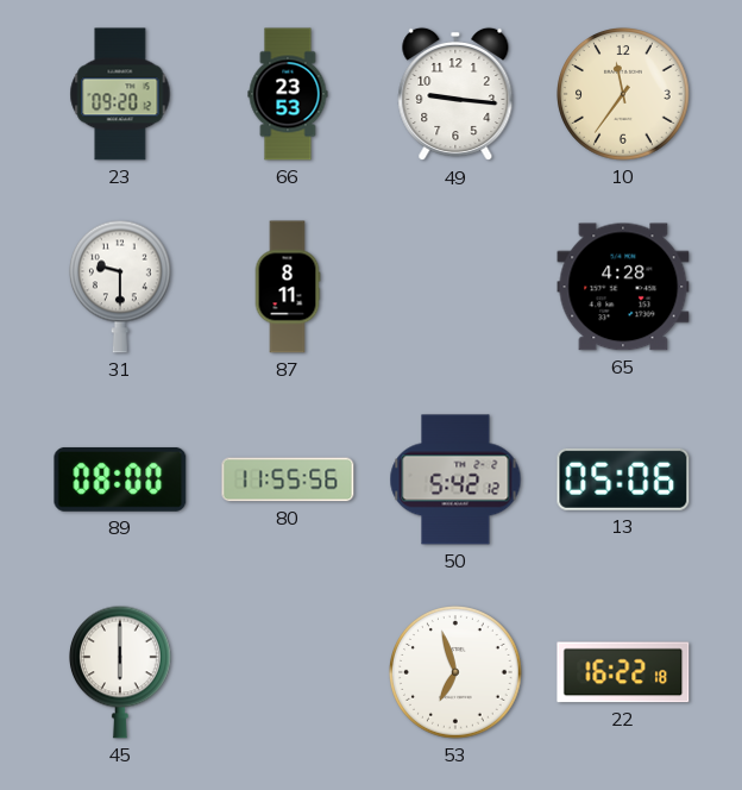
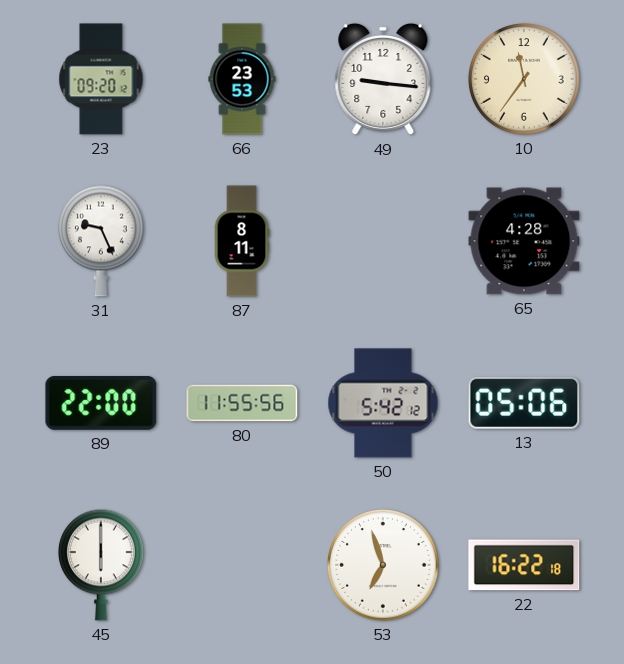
31: 9:30 -> 9:26 (102, 241)
89: 08:00 -> 22:00 (101, 403)
